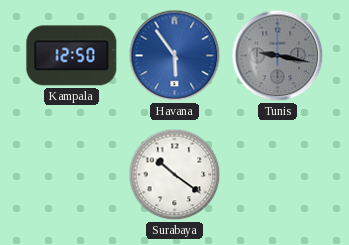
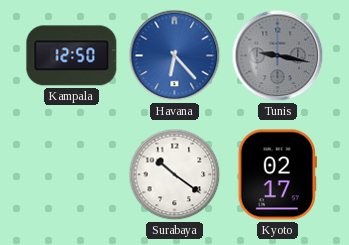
Havana: 5:54 -> 6:23 (175, 56)
Kyoto: none -> 02:17 (277, 175)
